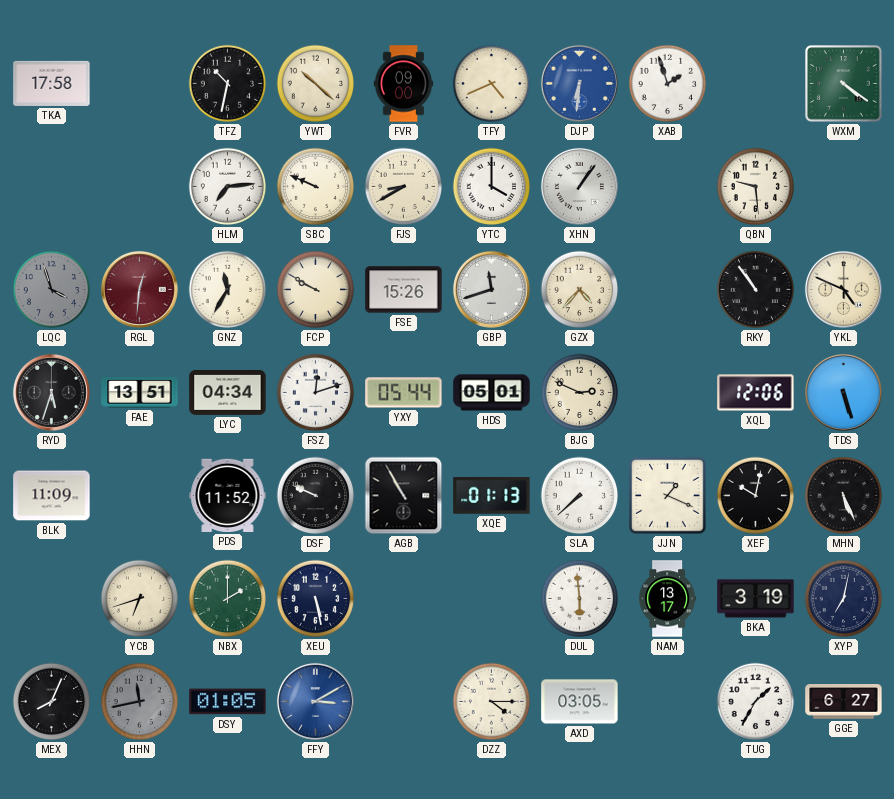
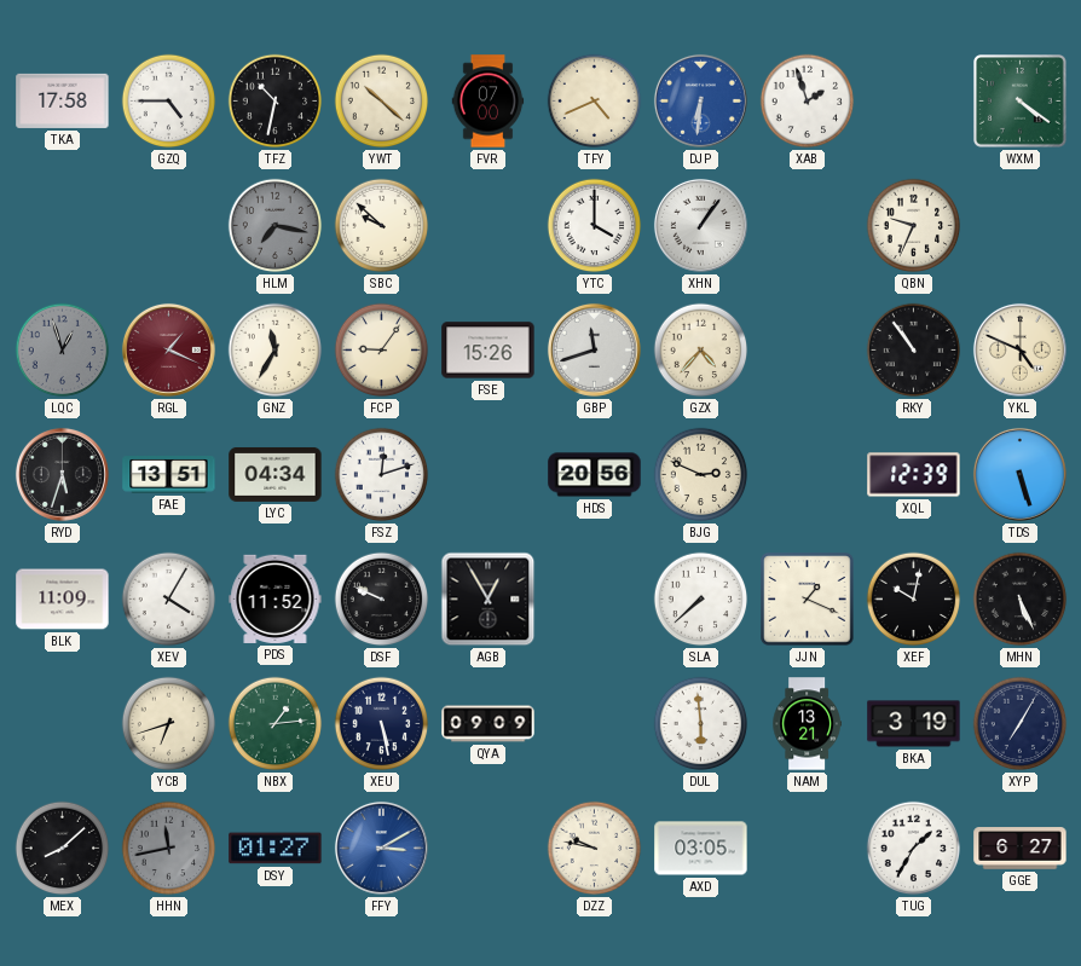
GZQ: none -> 4:45 (169, 102)
FVR: 09:00 -> 07:00 (489, 102)
HLM: 7:14 -> 7:17 (276, 226)
HLM dial: white -> grey (276, 226)
SBC: 9:49 -> 9:52 (382, 226)
FJS: 8:40 -> none (404, 187)
QBN: 9:29 -> 9:34 (914, 226)
LQC: 3:57 -> 12:57 (63, 351)
RGL: 12:31 -> 1:19 (168, 349)
FCP: 9:50 -> 9:06 (382, 351)
YXY: 05:44 -> none (404, 393)
HDS: 05:01 -> 20:56 (595, 475)
XQL: 12:06 -> 12:39 (914, 475)
XEV: none -> 4:05 (169, 600)
AGB: 10:55 -> 12:55 (489, 600)
XQE: 01:13 -> none (492, 496)
NBX: 2:00 -> 1:14 (276, 724)
QYA: none -> 09:09 (489, 724)
NAM: 13:17 -> 13:21 (807, 724)
XYP: 7:02 -> 7:05 (1021, 724)
MEX: 8:04 -> 8:08 (63, 849)
DSY: 01:05 -> 01:27 (276, 849)
DZZ: 4:15 -> 9:47 (595, 849)
